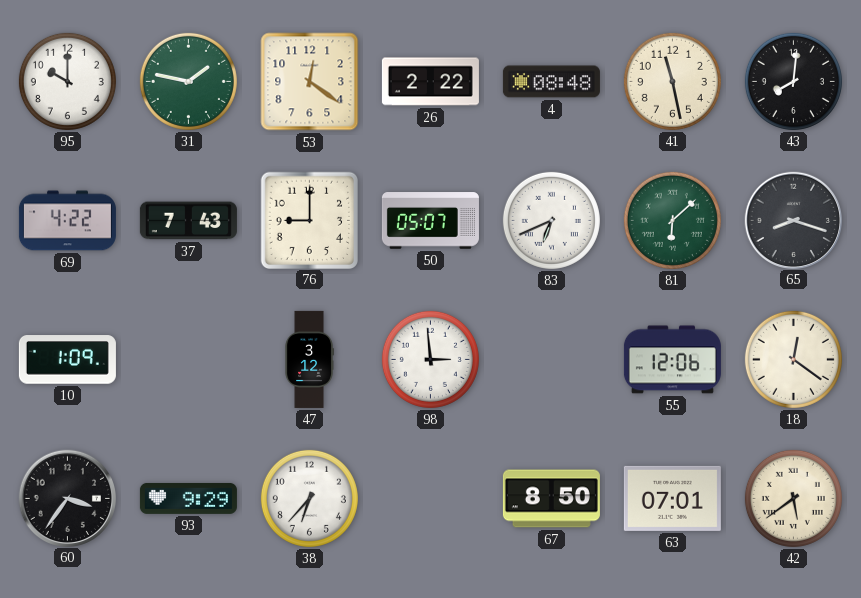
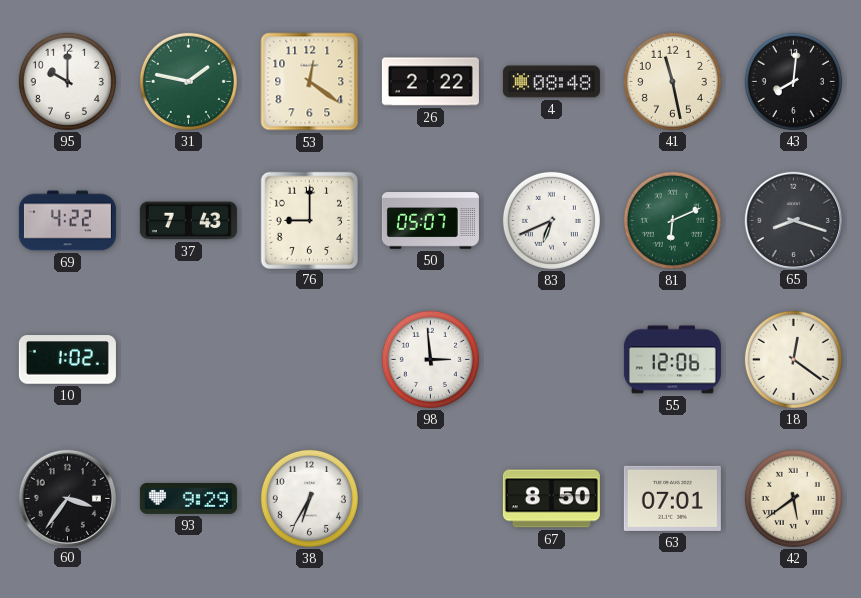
81: 6:08 -> 6:11 (672, 220)
10: 1:09 -> 1:02 (67, 360)
47: 3:12 -> none (309, 359)
38: 6:37 -> 6:35 (309, 498)
